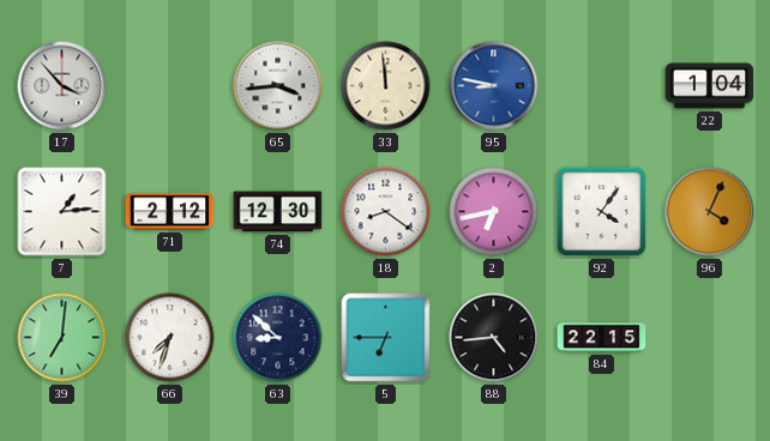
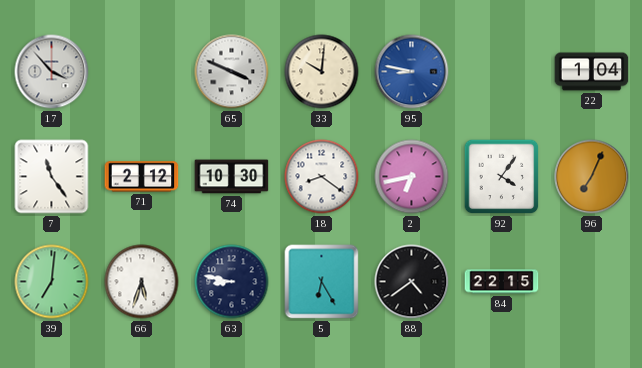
65: 3:44 -> 3:49 (232, 72)
33: 11:59 -> 10:01 (322, 72)
7: 1:14 -> 11:24 (52, 177)
74: 12:30 -> 10:30 (232, 177)
96: 4:04 -> 7:04 (592, 177)
66: 7:33 -> 5:33 (142, 282)
63: 8:52 -> 8:47 (232, 282)
5: 6:45 -> 6:25 (322, 282)
88: 4:44 -> 4:39 (412, 282)
